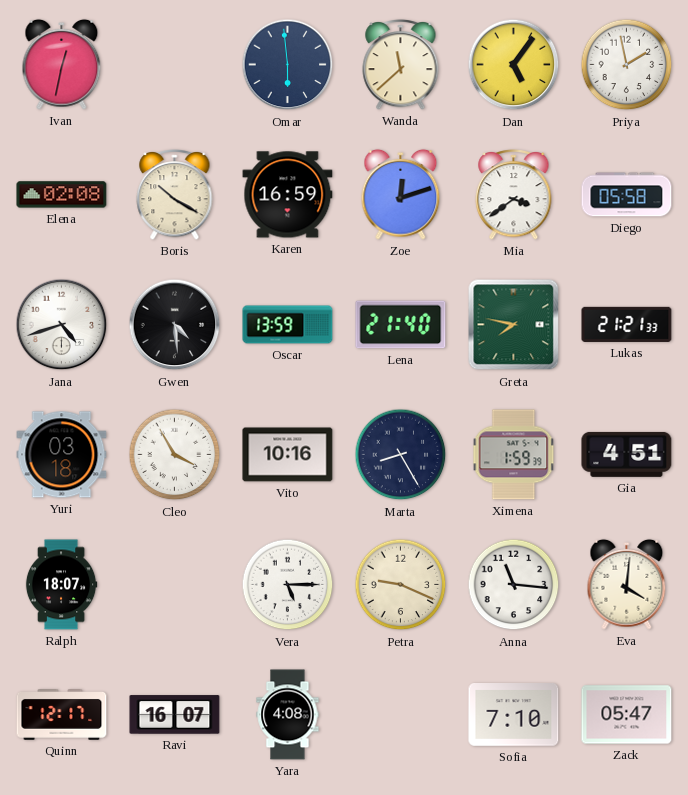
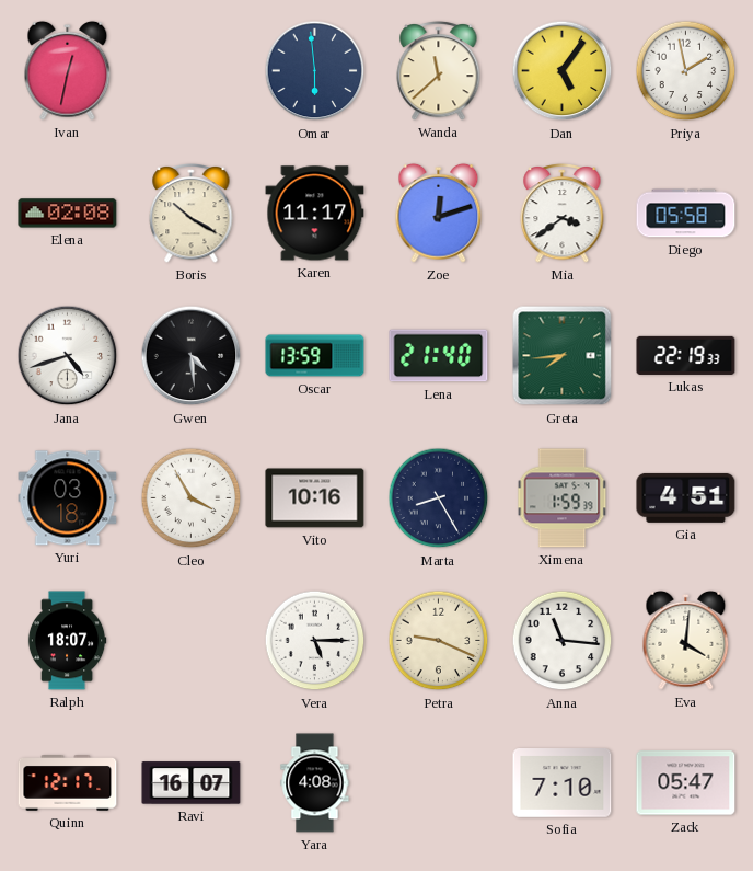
Karen: 16:59 -> 11:17 (315, 214)
Greta: 7:47 -> 7:44 (563, 356)
Lukas: 21:21 -> 22:19 (686, 355)
